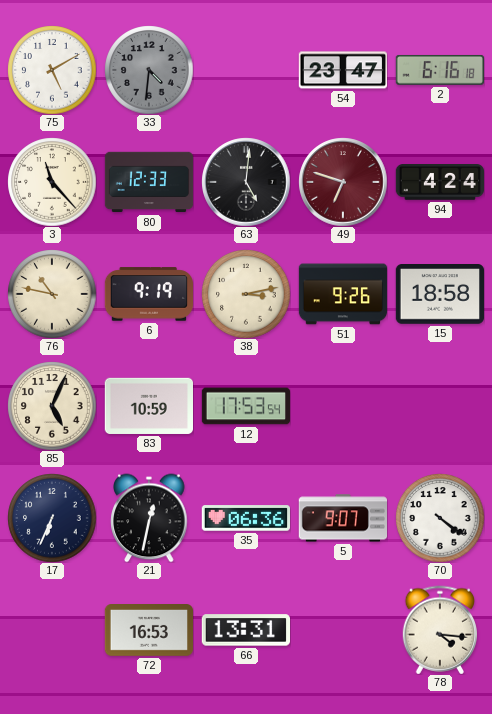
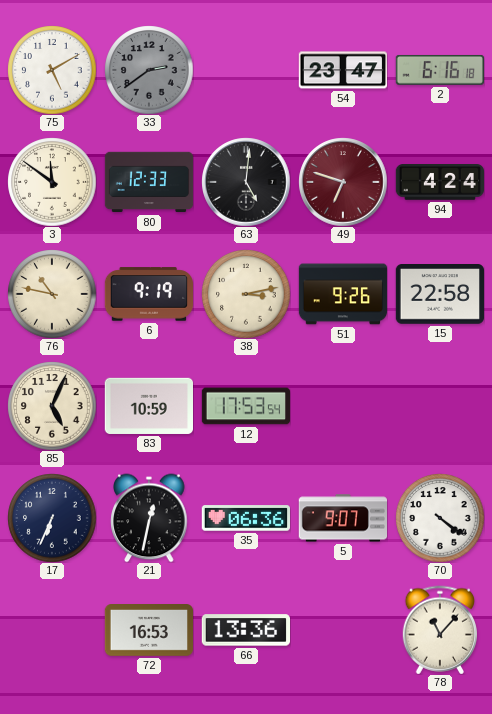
33: 4:31 -> 2:39 (149, 70)
3: 11:23 -> 11:51 (52, 182)
15: 18:58 -> 22:58 (439, 295)
66: 13:31 -> 13:36 (245, 630)
78: 4:16 -> 11:07 (439, 630)
